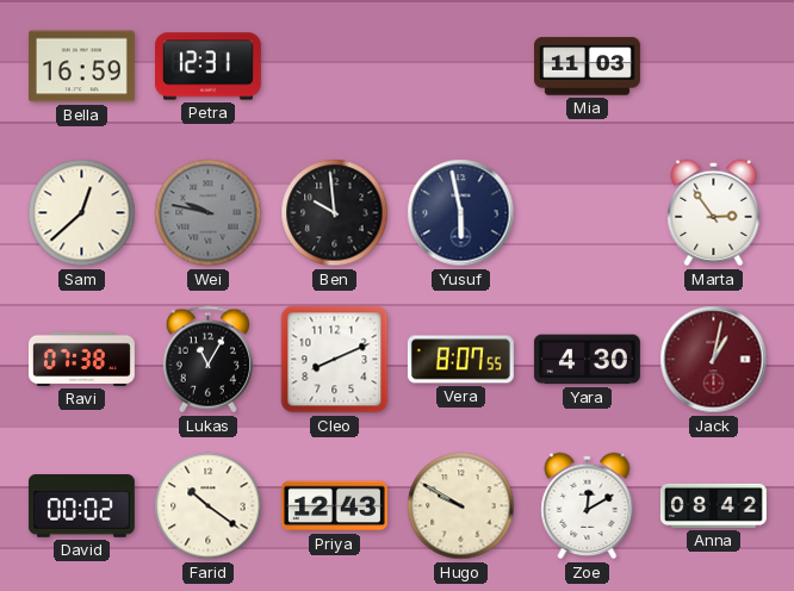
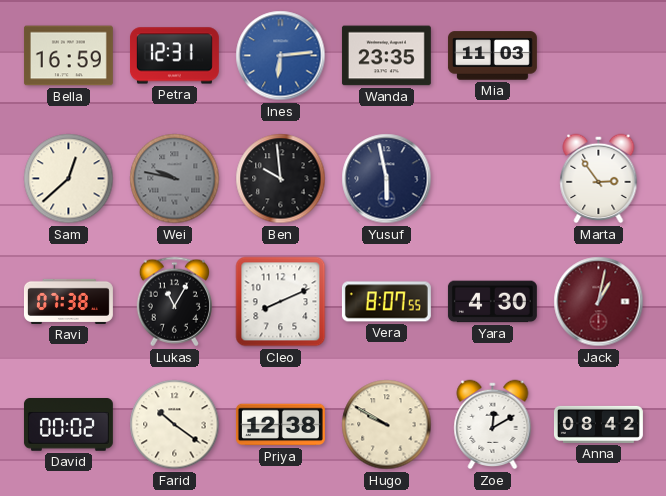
Ines: none -> 6:14 (281, 56)
Wanda: none -> 23:35 (386, 56)
Priya: 12:43 -> 12:38 (280, 425)
